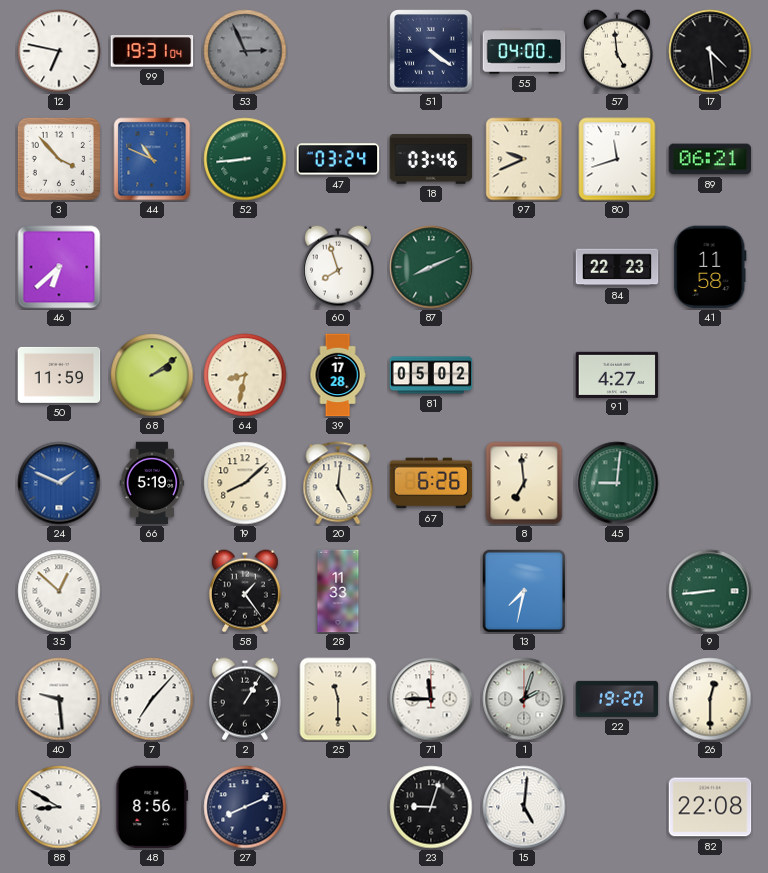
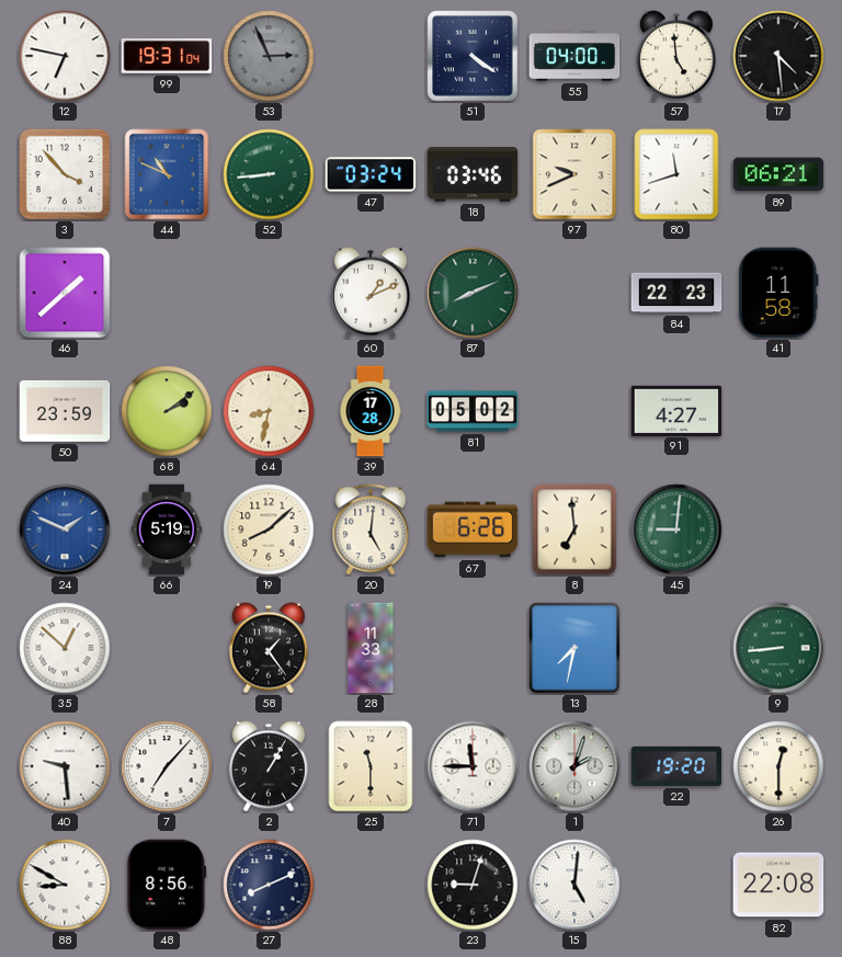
46: 6:38 -> 1:38 (65, 293)
60: 7:57 -> 1:11 (371, 293)
50: 11:59 -> 23:59 (65, 411)
